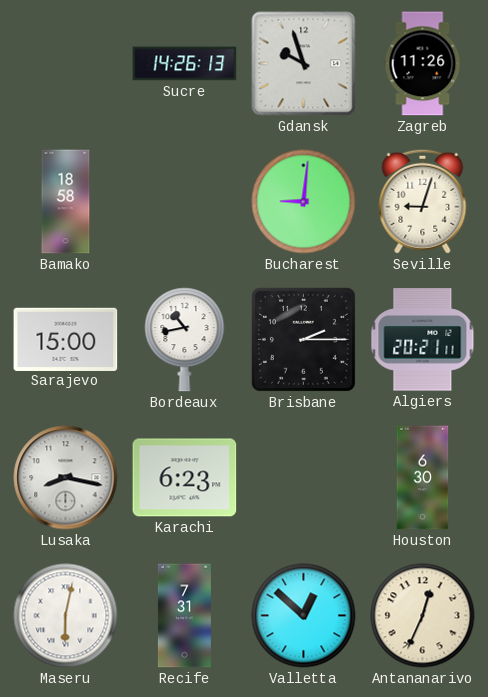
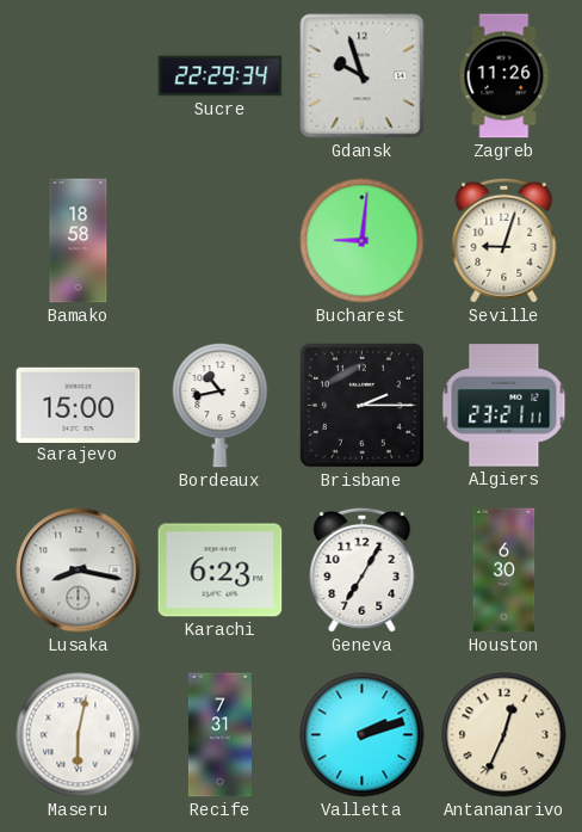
Sucre: 14:26 -> 22:29 (221, 76)
Algiers: 20:21 -> 23:21 (504, 406)
Geneva: none -> 7:05 (363, 569)
Valletta: 12:52 -> 2:12 (363, 735)
